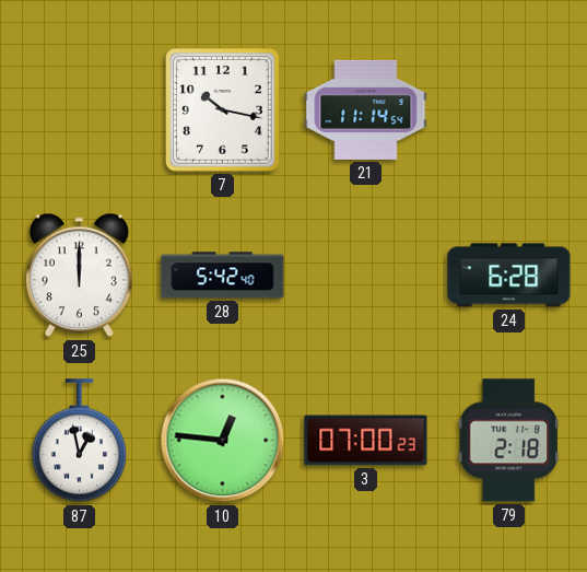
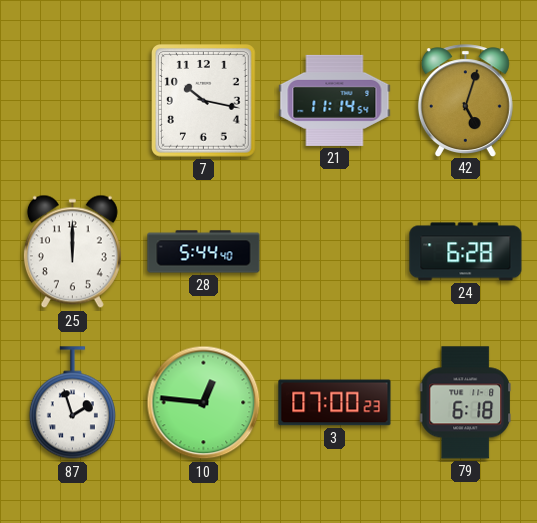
42: none -> 5:03 (465, 100)
28: 5:42 -> 5:44 (204, 252)
87: 12:58 -> 1:57 (72, 403)
79: 2:18 -> 6:18 (465, 403)
